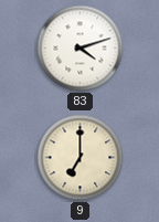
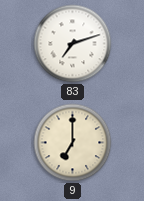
83: 4:12 -> 7:12 (73, 44)
